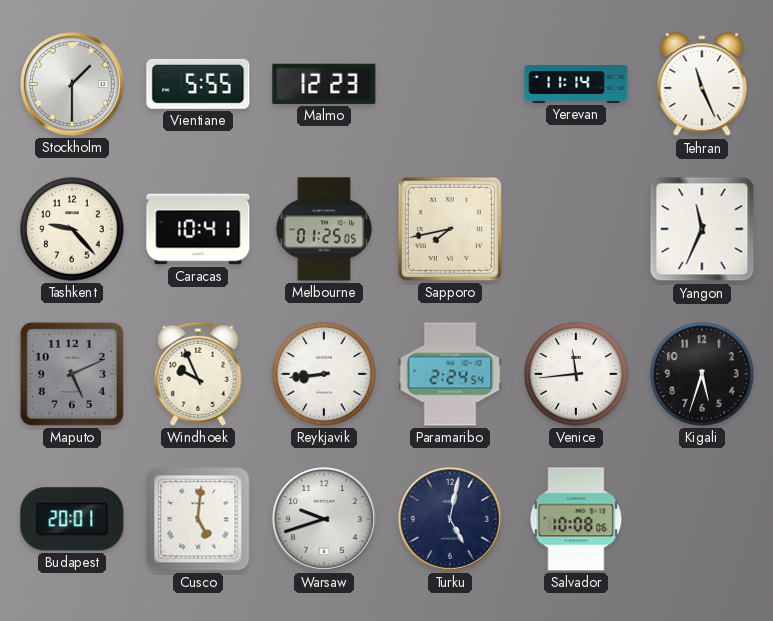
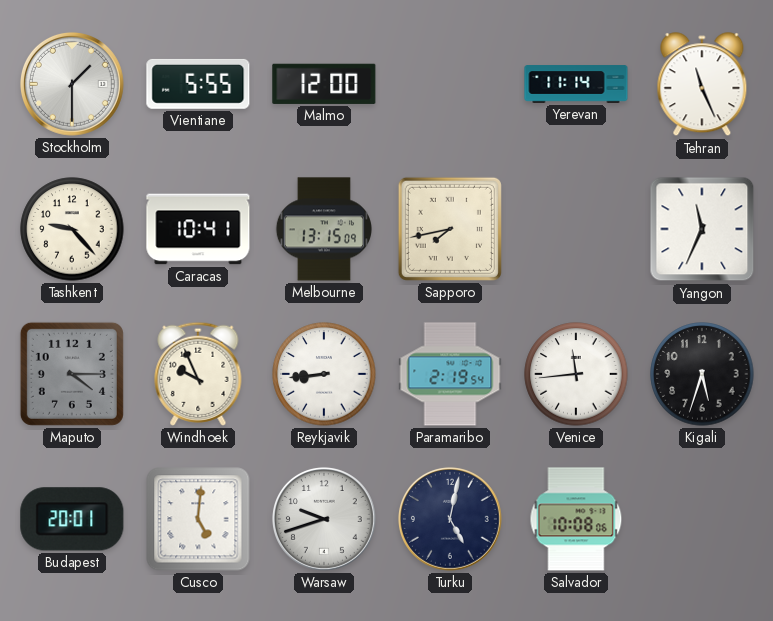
Malmo: 12:23 -> 12:00 (324, 84)
Melbourne: 01:25 -> 13:15 (323, 229)
Maputo: 5:11 -> 4:15 (72, 374)
Paramaribo: 2:24 -> 2:19 (450, 374)
